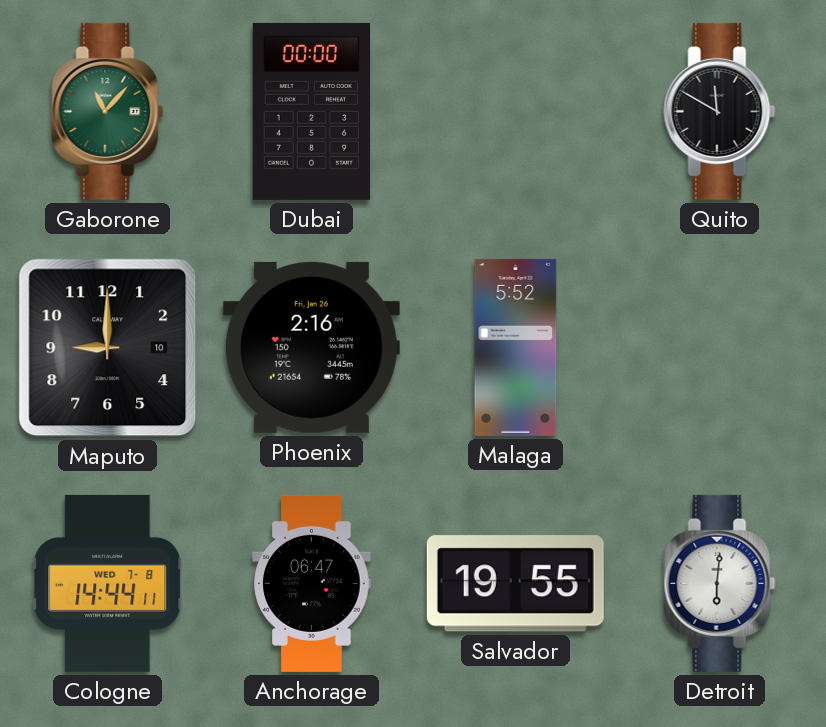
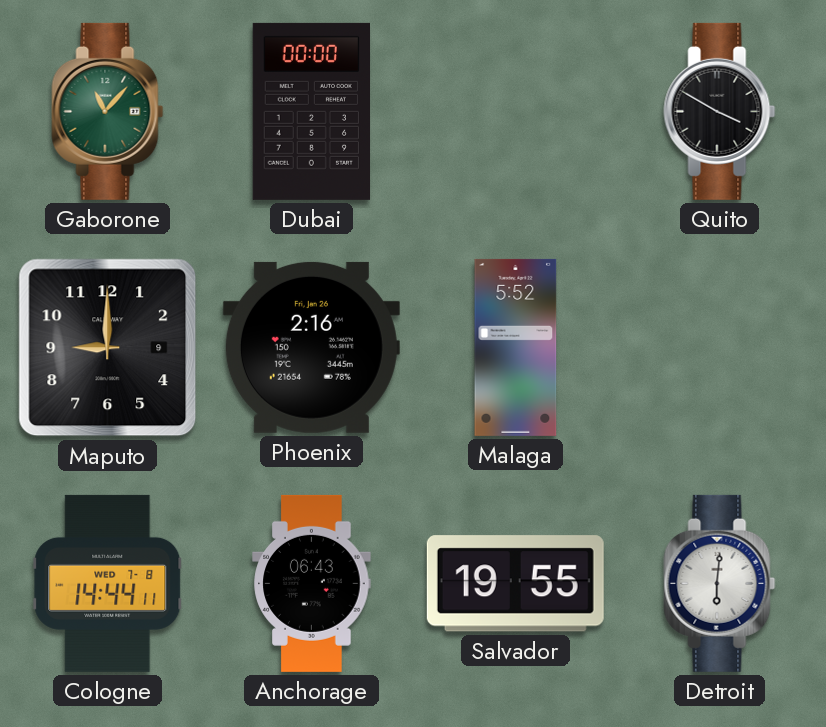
Quito: 11:50 -> 3:50 (720, 111)
Maputo date: 10 -> 9 (108, 348)
Anchorage: 06:47 -> 06:43 (312, 583)
